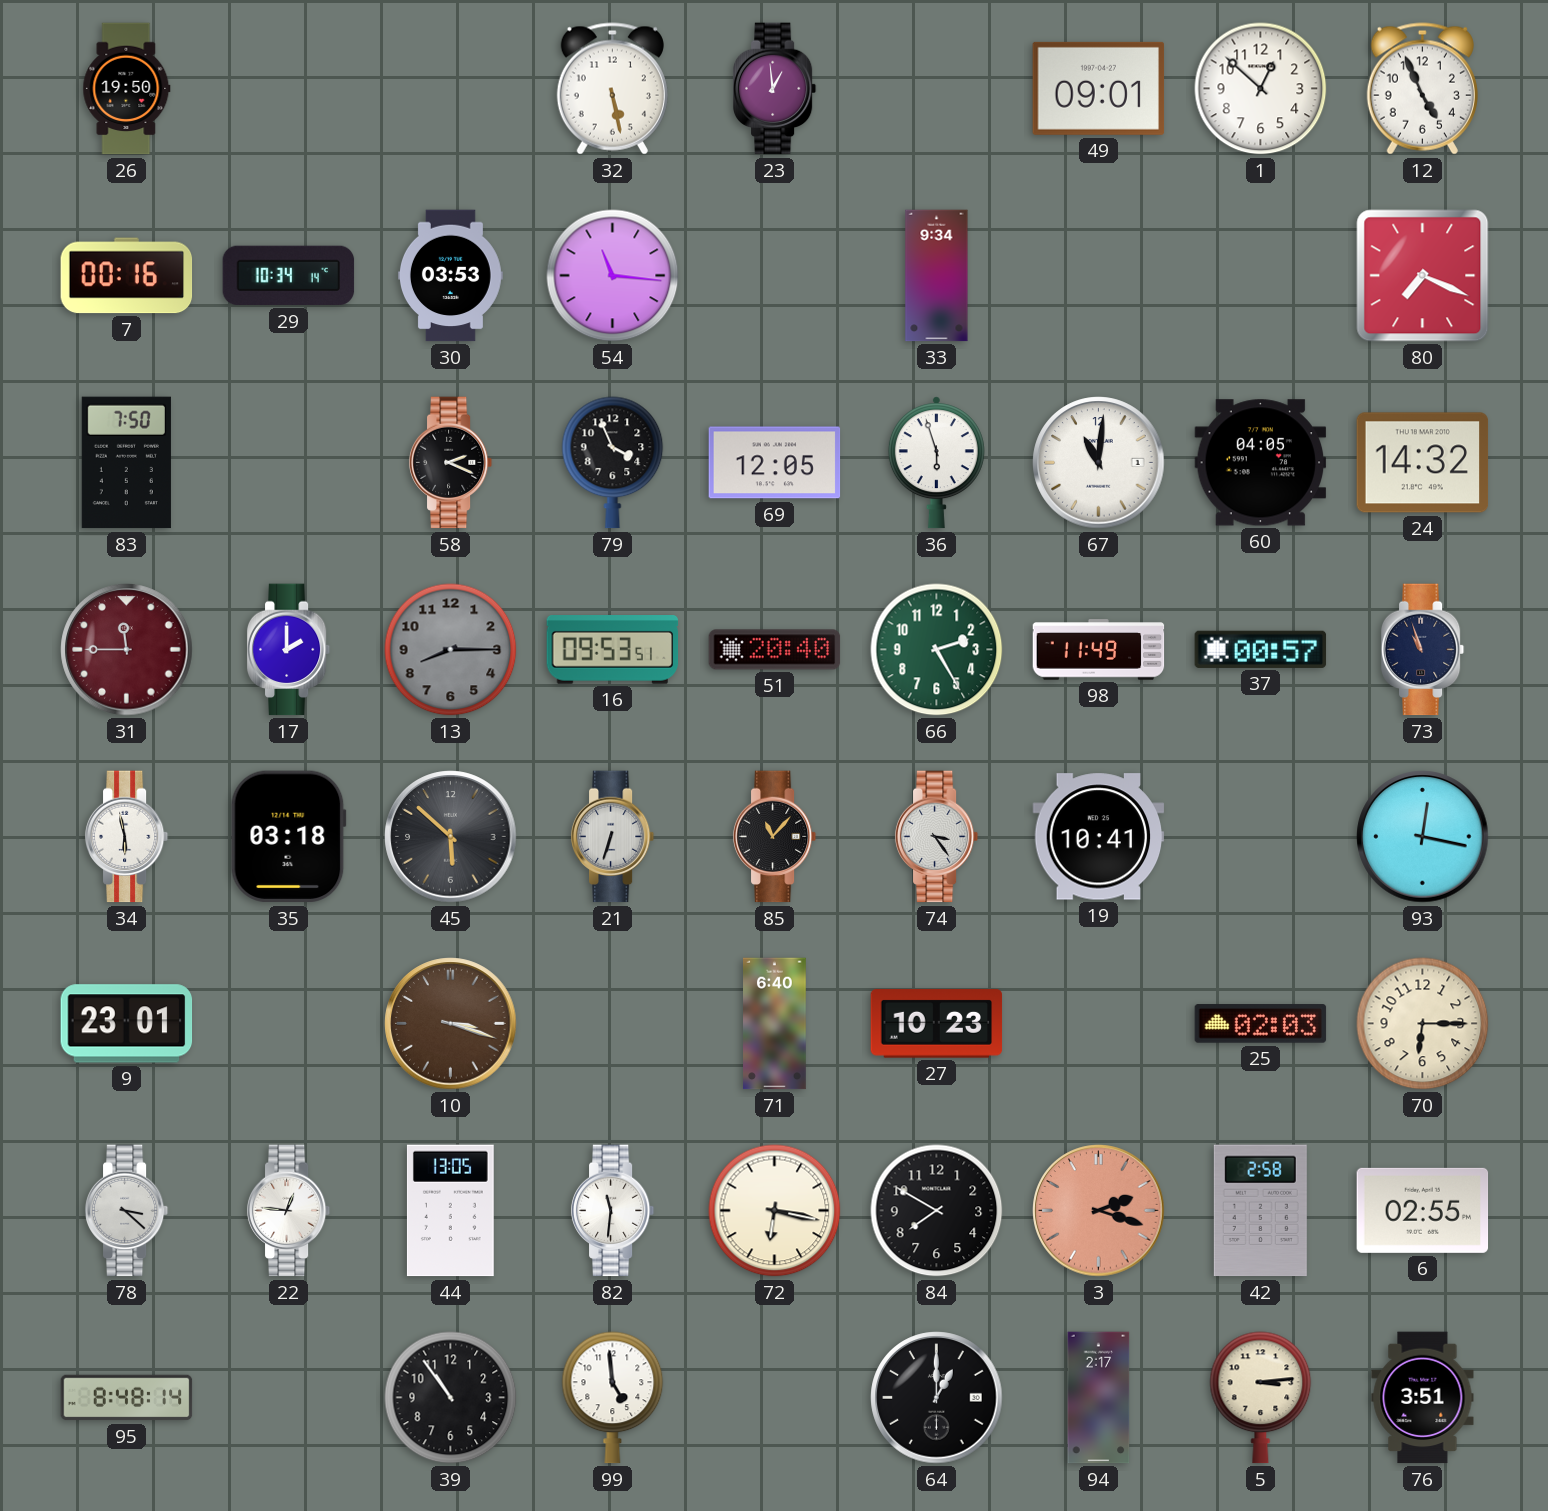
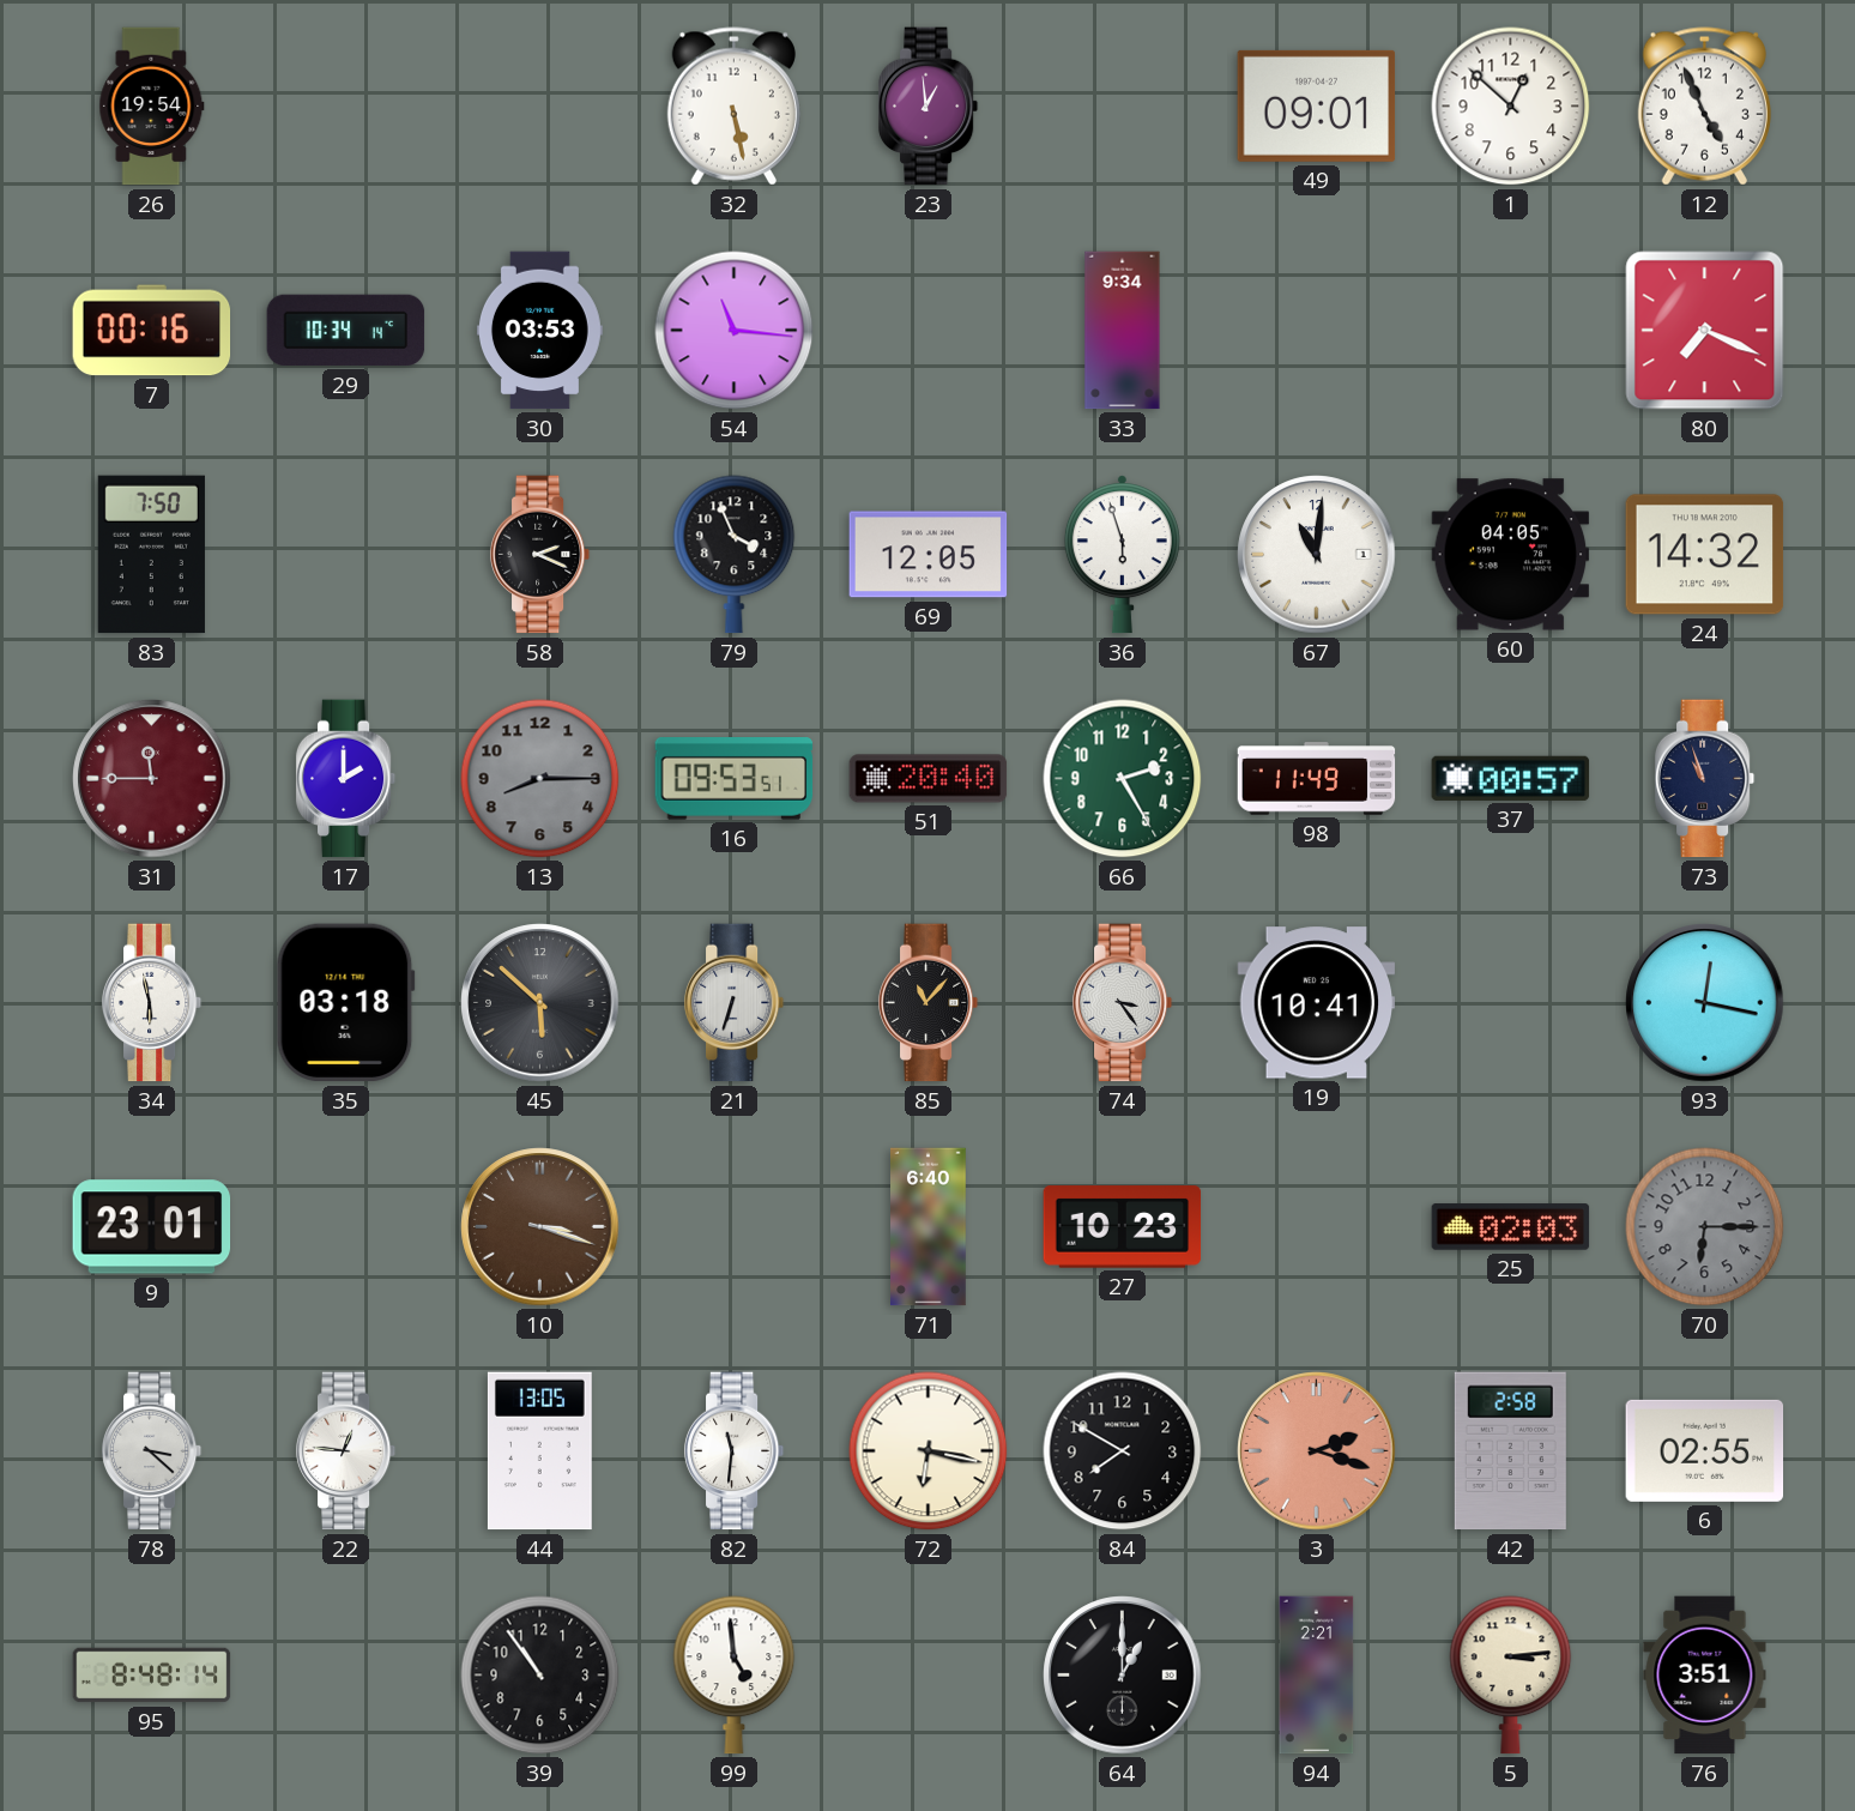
26: 19:50 -> 19:54 (152, 107)
70 dial: cream -> grey (1705, 1227)
94: 2:17 -> 2:21 (1317, 1676)
